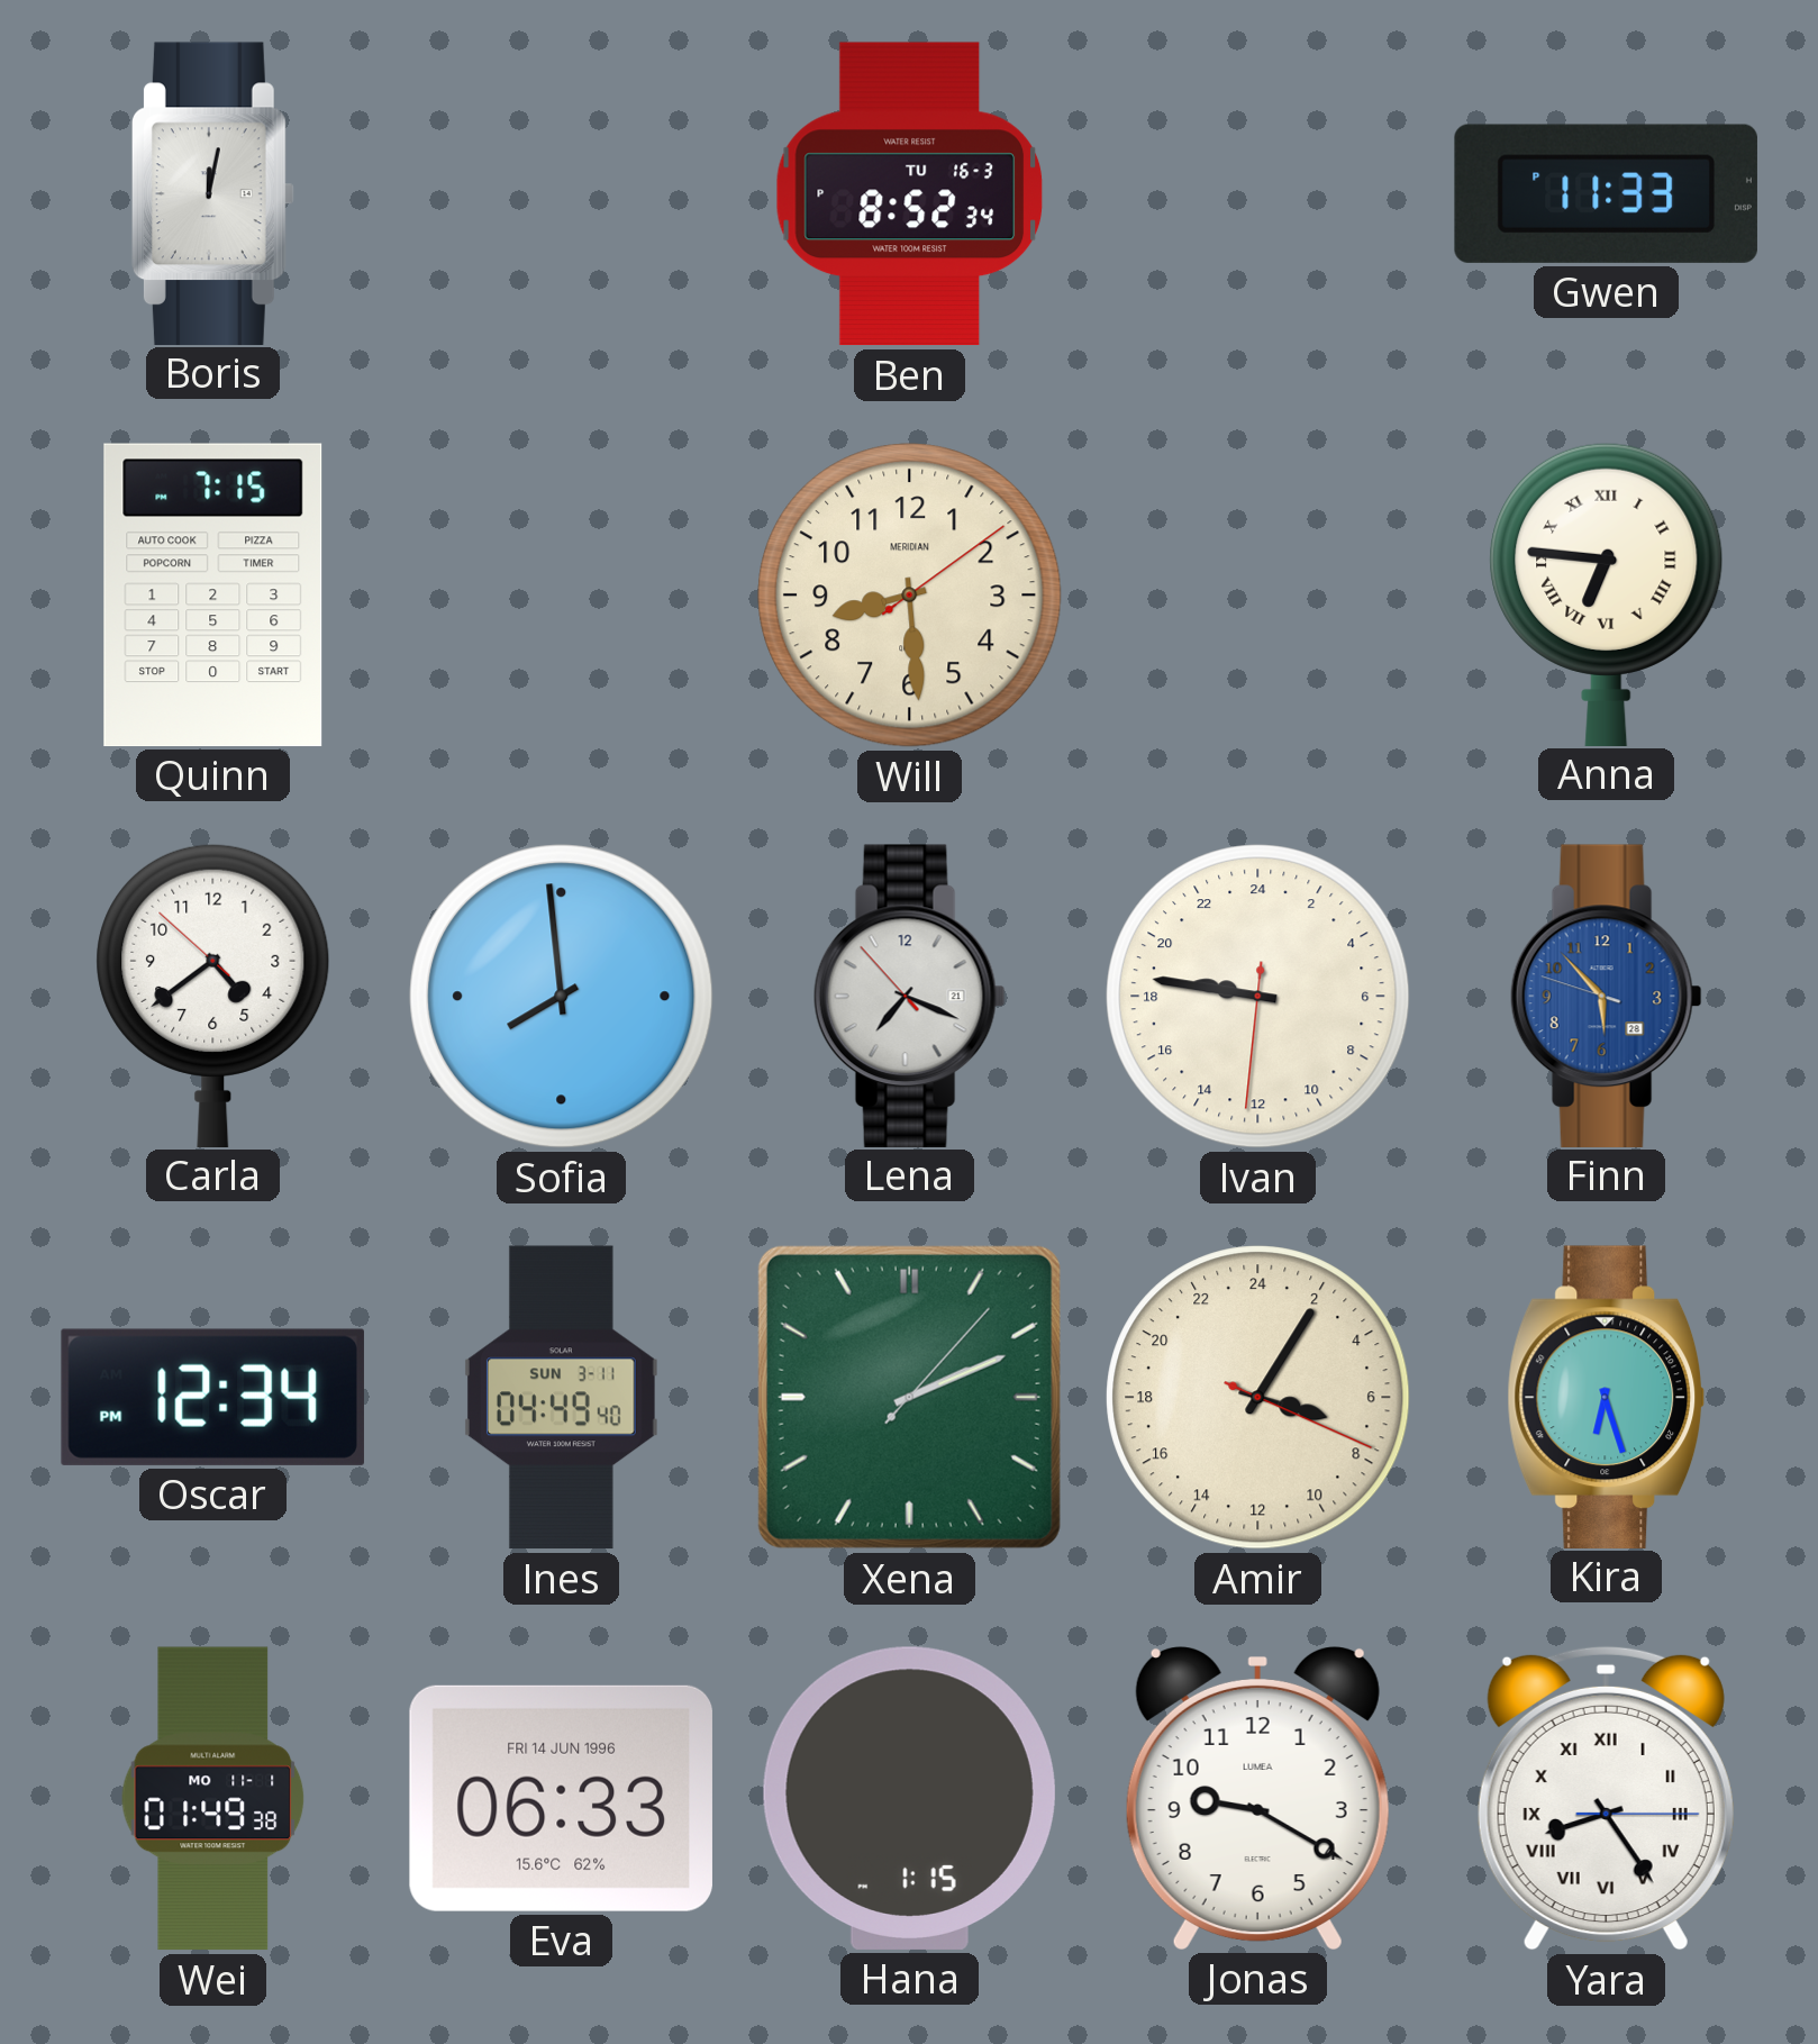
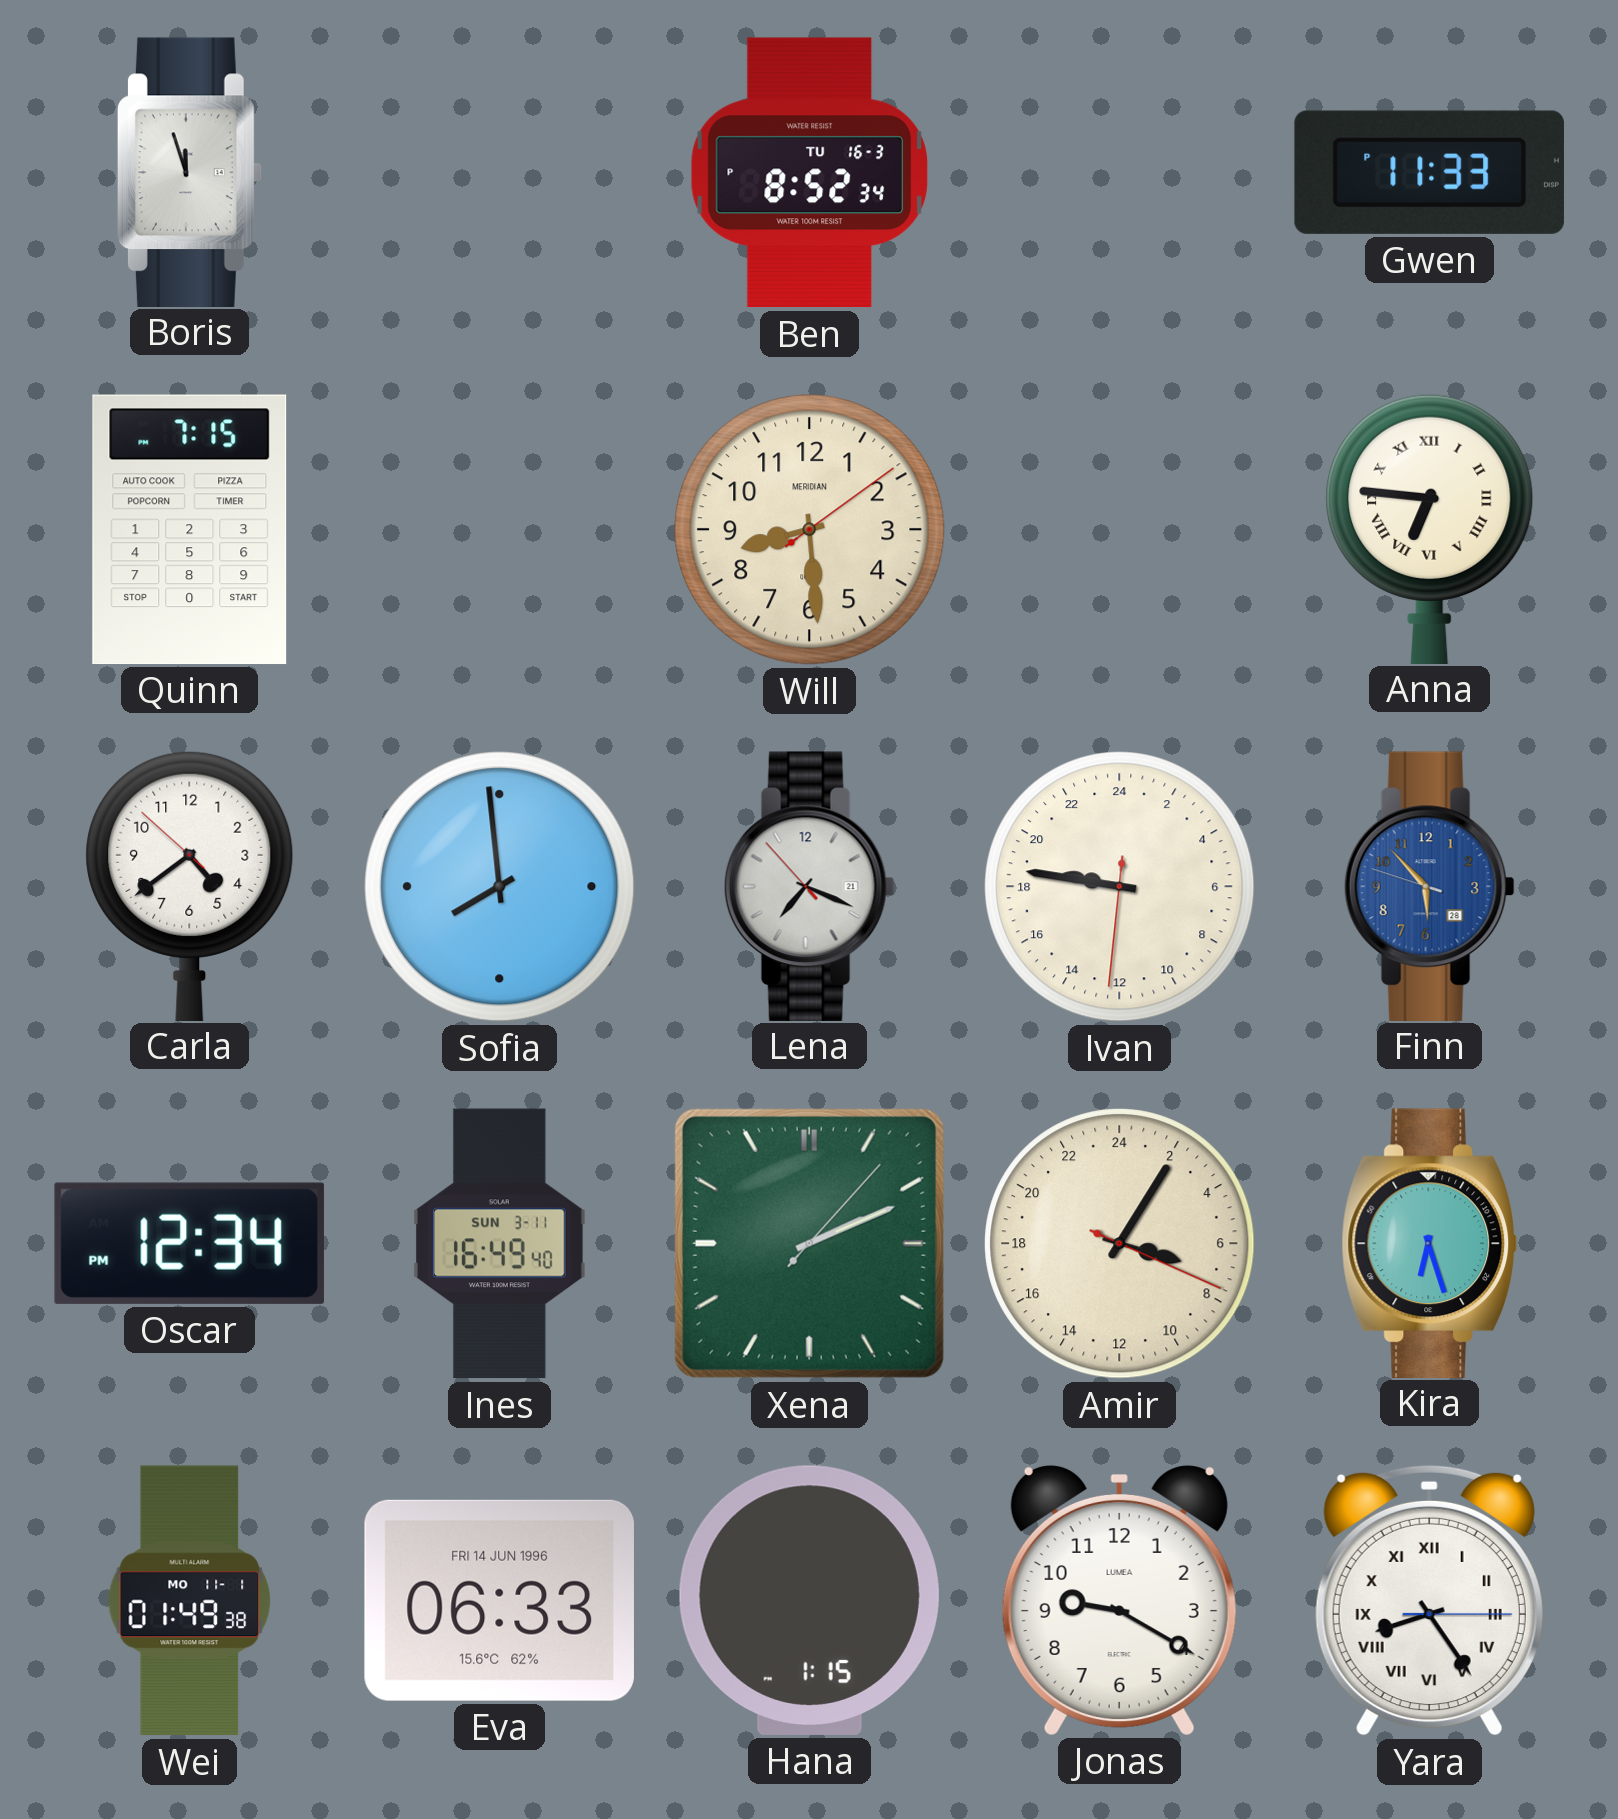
Boris: 12:02 -> 11:57 (189, 172)
Ines: 04:49 -> 16:49 (499, 1244)
